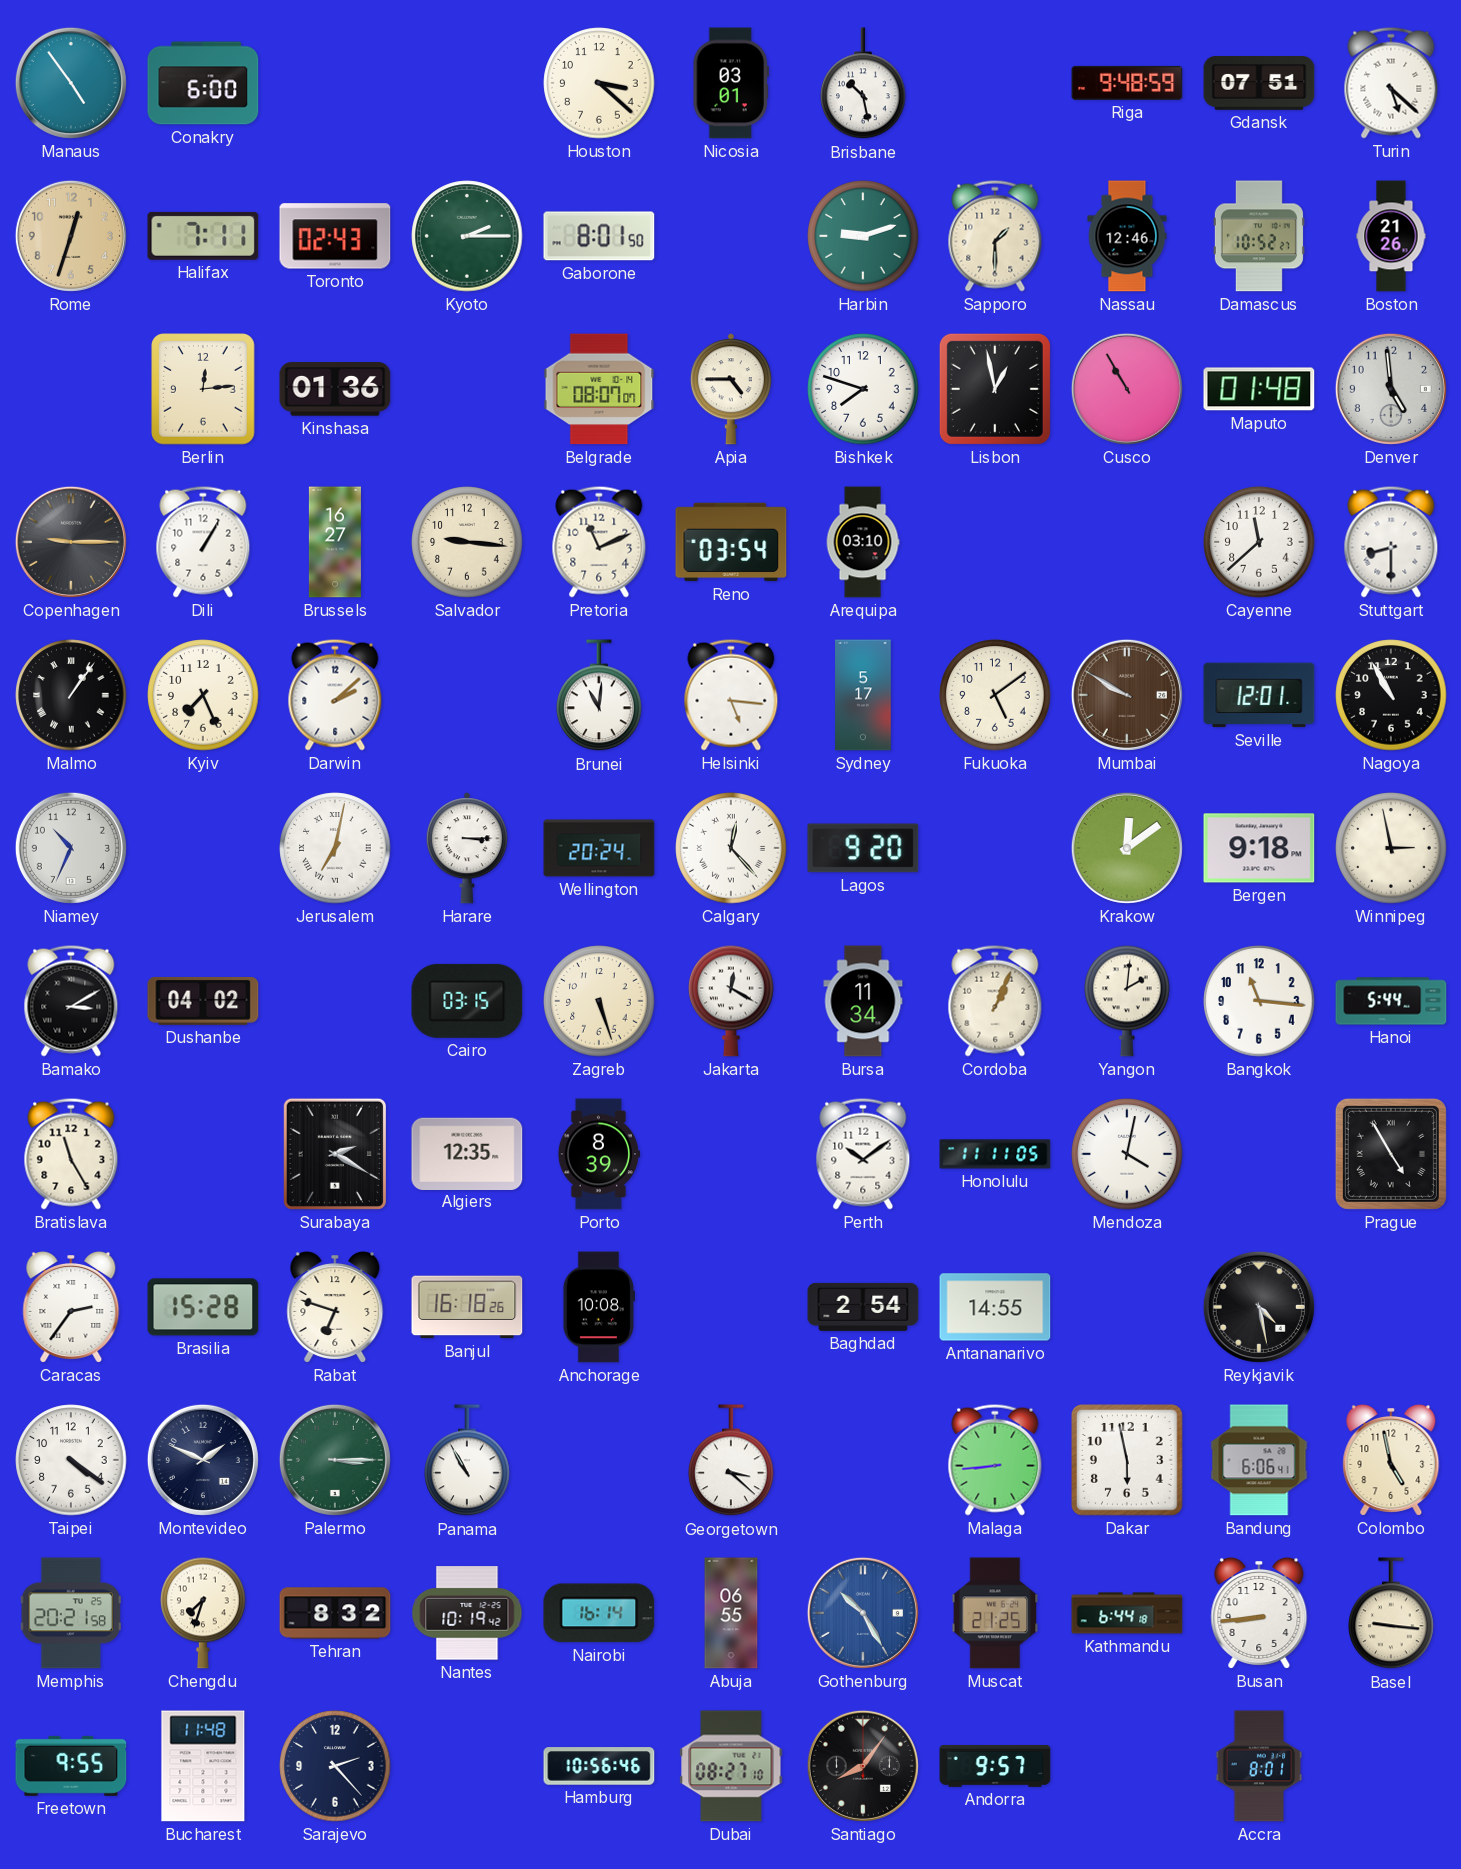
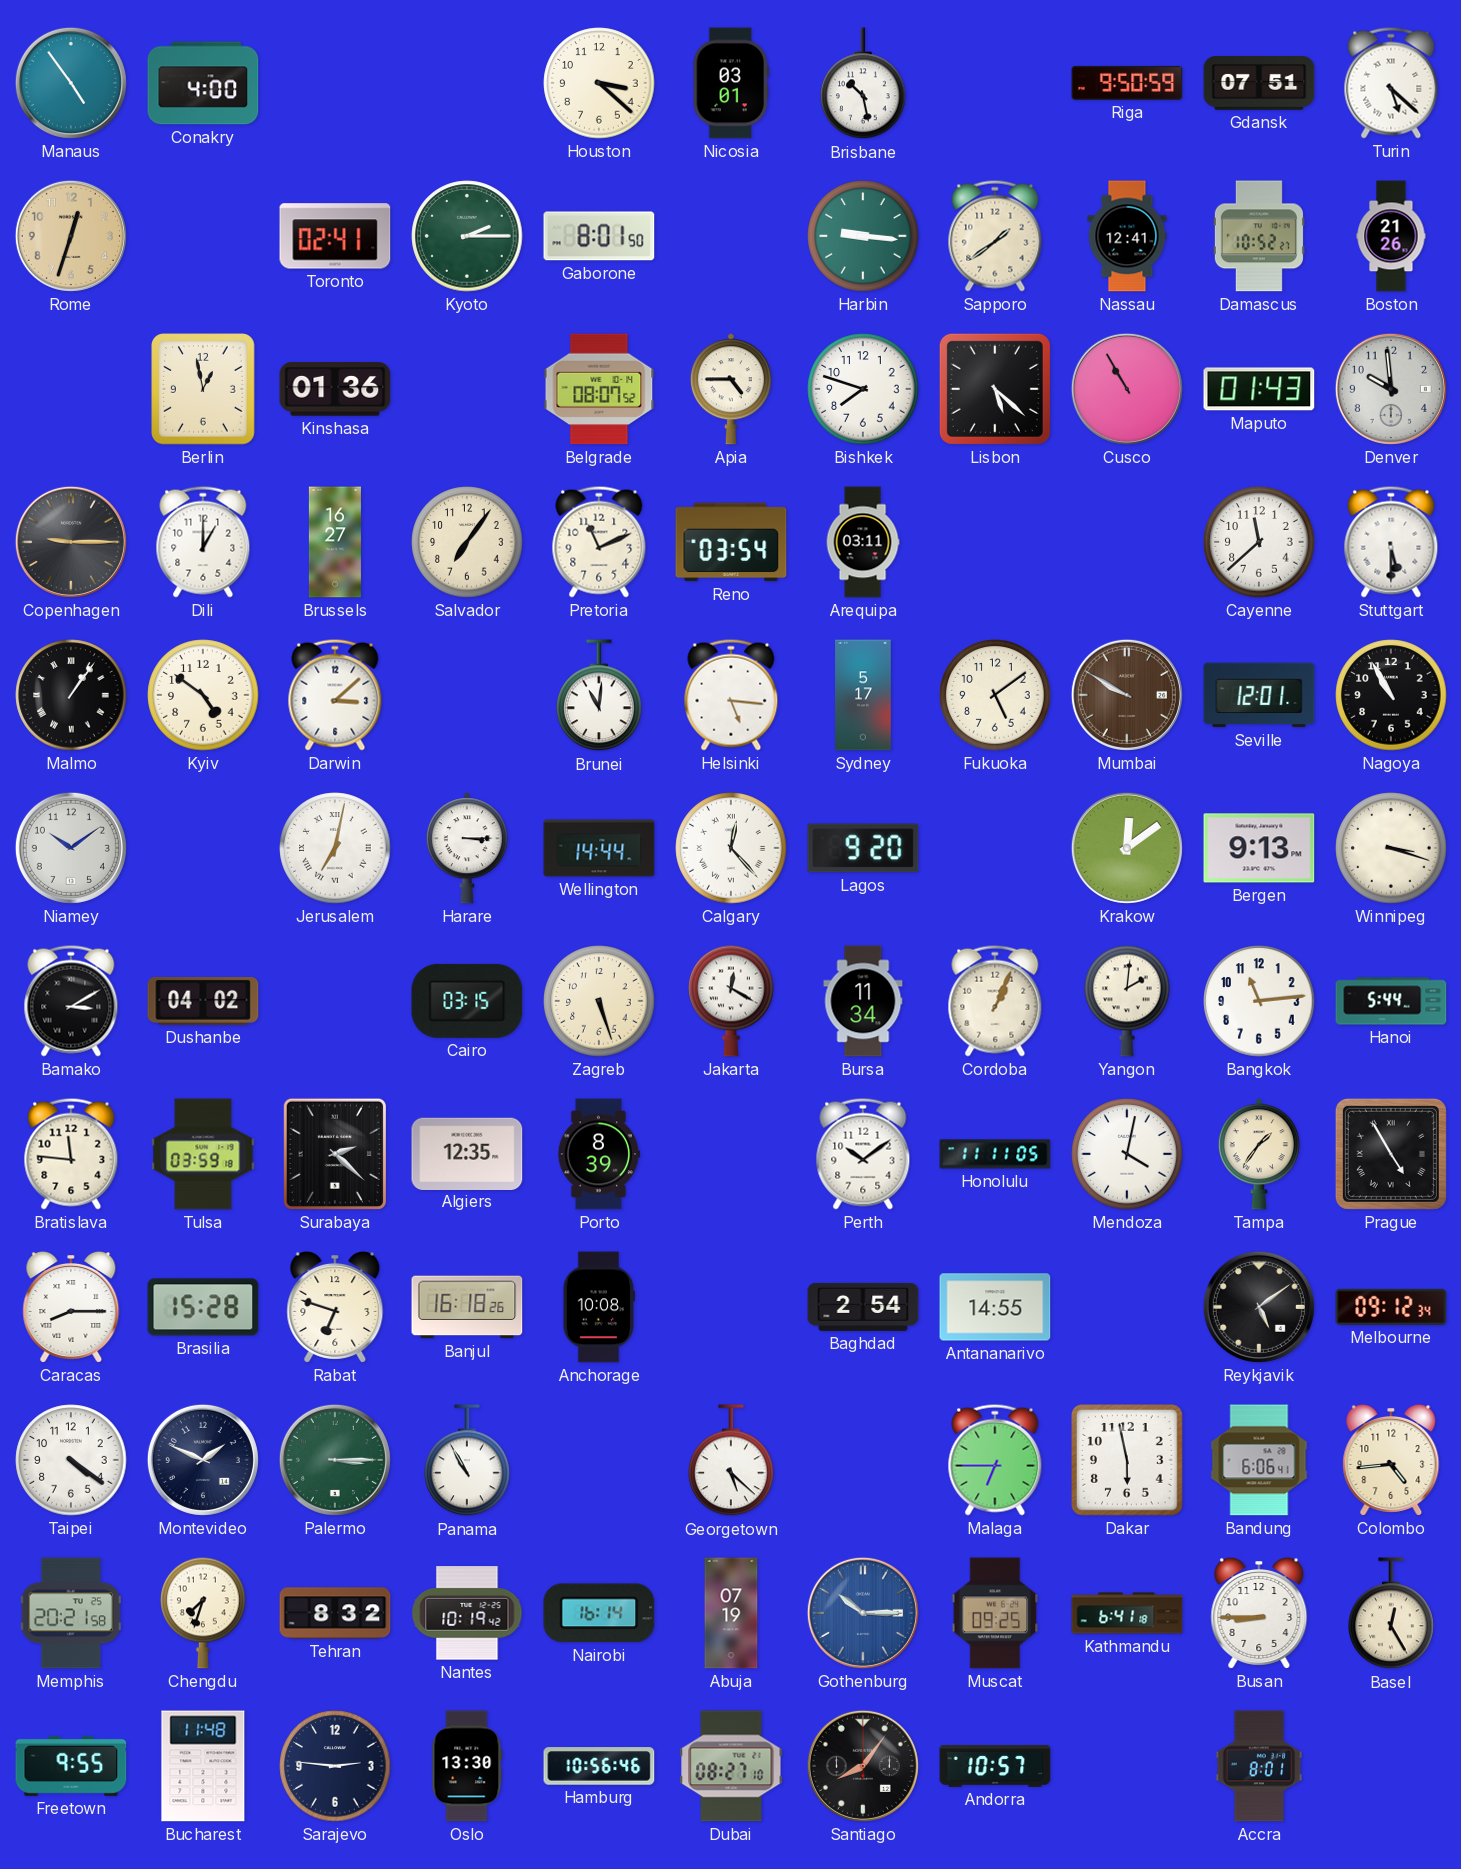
Conakry: 6:00 -> 4:00 (203, 83)
Riga: 9:48 -> 9:50 (1127, 83)
Halifax: 7:11 -> none (203, 236)
Toronto: 02:43 -> 02:41 (335, 236)
Harbin: 9:12 -> 9:16 (863, 236)
Sapporo: 1:30 -> 1:39 (995, 236)
Nassau: 12:46 -> 12:41 (1127, 236)
Berlin: 12:14 -> 12:58 (203, 389)
Belgrade: 08:07:07 -> 08:07:52 (599, 389)
Lisbon: 12:58 -> 5:22 (995, 389)
Maputo: 01:48 -> 01:43 (1259, 389)
Denver: 4:59 -> 9:59 (1391, 389)
Dili: 1:05 -> 1:00 (203, 542)
Salvador: 9:16 -> 7:06 (467, 542)
Arequipa: 03:10 -> 03:11 (863, 542)
Stuttgart: 8:30 -> 5:30 (1391, 542)
Kyiv: 7:26 -> 4:51 (203, 695)
Darwin: 2:08 -> 3:08 (335, 695)
Niamey: 10:34 -> 10:09 (71, 848)
Wellington: 20:24 -> 14:44 (599, 848)
Bergen: 9:18 -> 9:13 (1259, 848)
Winnipeg: 2:58 -> 3:18 (1391, 848)
Bangkok: 11:16 -> 11:14 (1259, 1001)
Bratislava: 11:25 -> 11:46 (71, 1154)
Tulsa: none -> 03:59 (203, 1154)
Surabaya: 2:20 -> 2:22 (335, 1154)
Tampa: none -> 1:36 (1259, 1154)
Caracas: 2:36 -> 8:15 (71, 1308)
Reykjavik: 4:28 -> 5:09 (1259, 1307)
Melbourne: none -> 09:12 (1391, 1307)
Georgetown: 3:22 -> 5:22 (731, 1461)
Malaga: 8:44 -> 6:45 (995, 1460)
Colombo: 4:58 -> 4:44 (1391, 1461)
Abuja: 06:55 -> 07:19 (731, 1613)
Gothenburg: 10:25 -> 10:15 (863, 1613)
Muscat: 21:25 -> 09:25 (995, 1613)
Kathmandu: 6:44 -> 6:41 (1127, 1613)
Busan: 8:44 -> 8:45 (1259, 1614)
Basel: 9:16 -> 12:25 (1391, 1614)
Sarajevo: 2:23 -> 2:46 (335, 1766)
Oslo: none -> 13:30 (467, 1766)
Andorra: 9:57 -> 10:57 (995, 1766)
